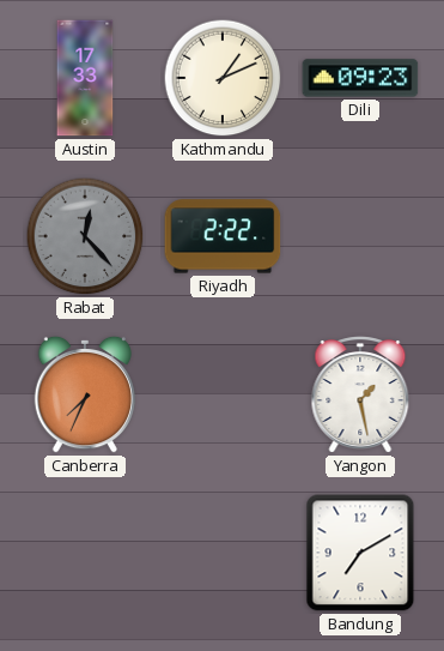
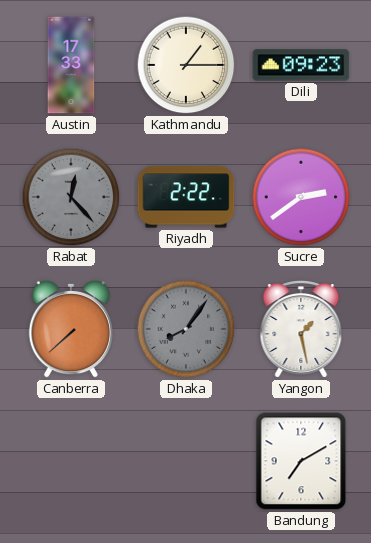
Kathmandu: 1:11 -> 1:15 (186, 65)
Sucre: none -> 2:39 (301, 197)
Canberra: 7:34 -> 7:38 (70, 329)
Dhaka: none -> 8:06 (186, 329)
